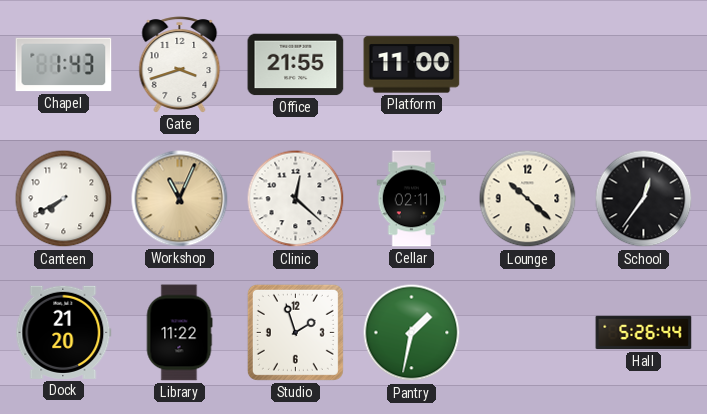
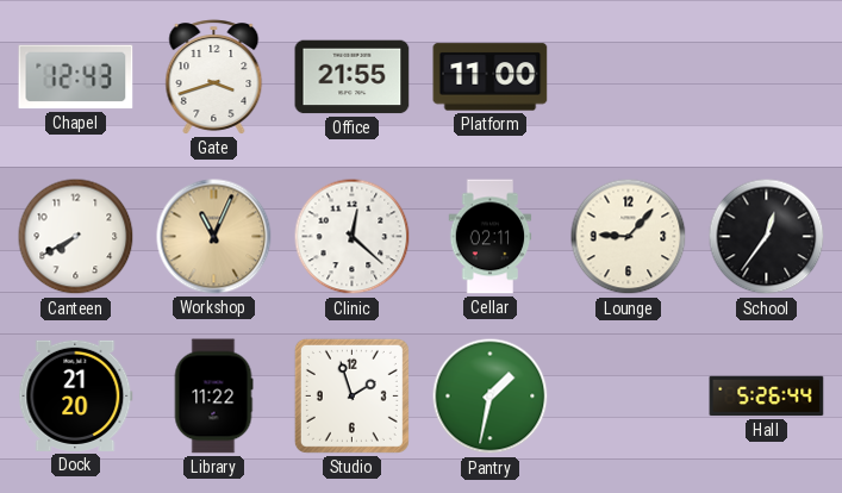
Chapel: 1:43 -> 12:43 (76, 77)
Lounge: 10:22 -> 9:07 (629, 237)
